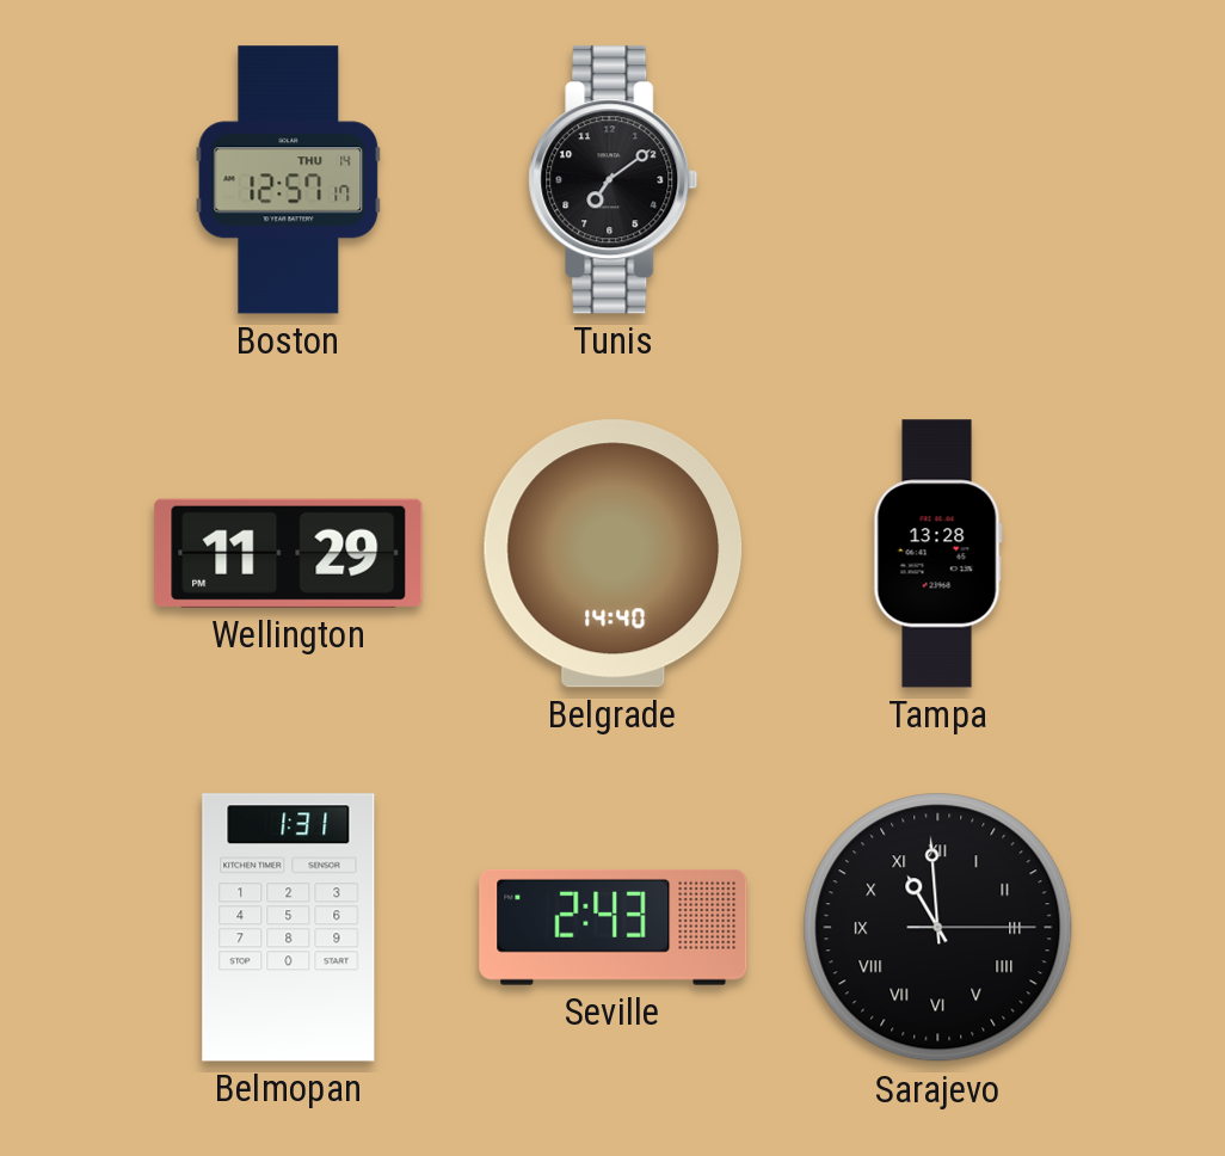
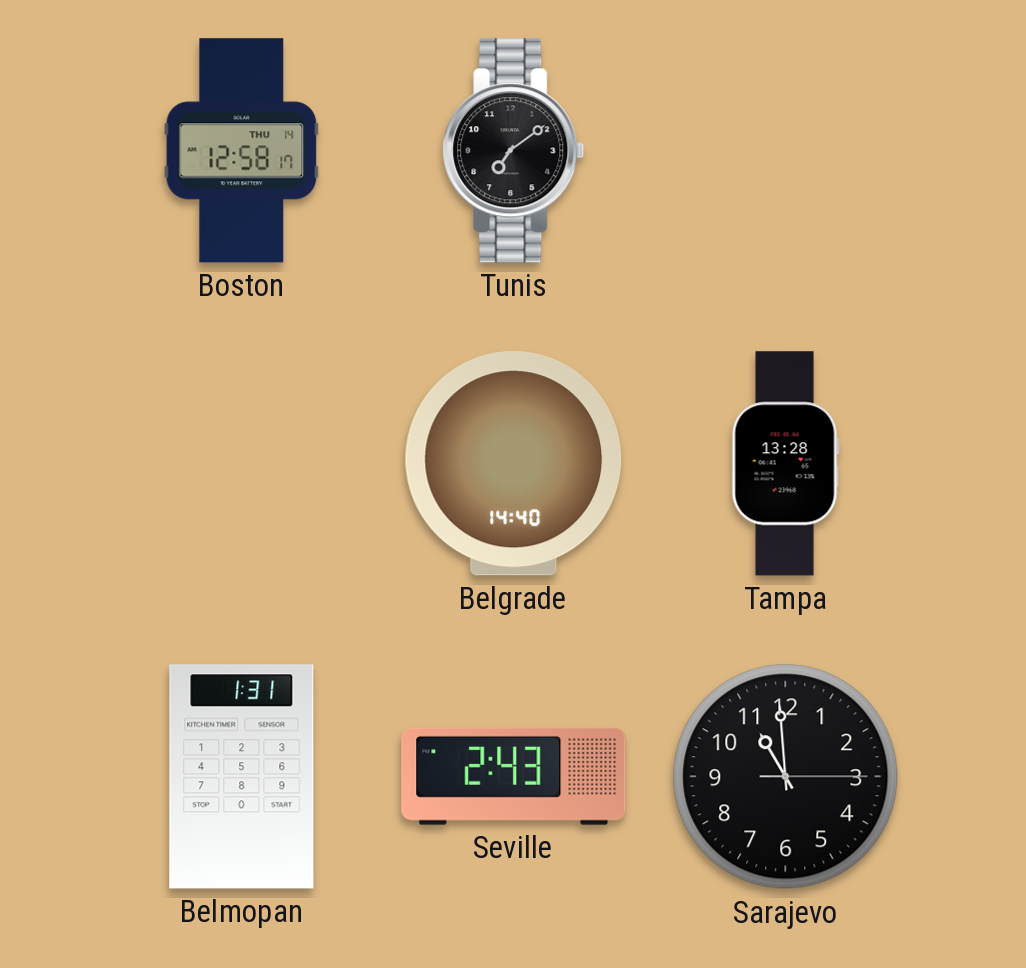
Boston: 12:57 -> 12:58 (242, 151)
Wellington: 11:29 -> none (289, 553)
Sarajevo numerals: Roman -> Arabic (786, 777)
